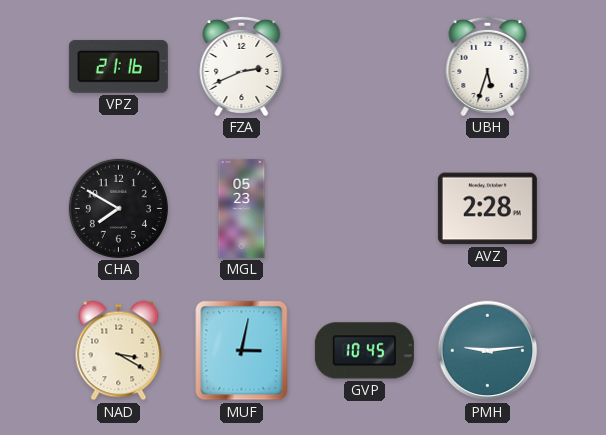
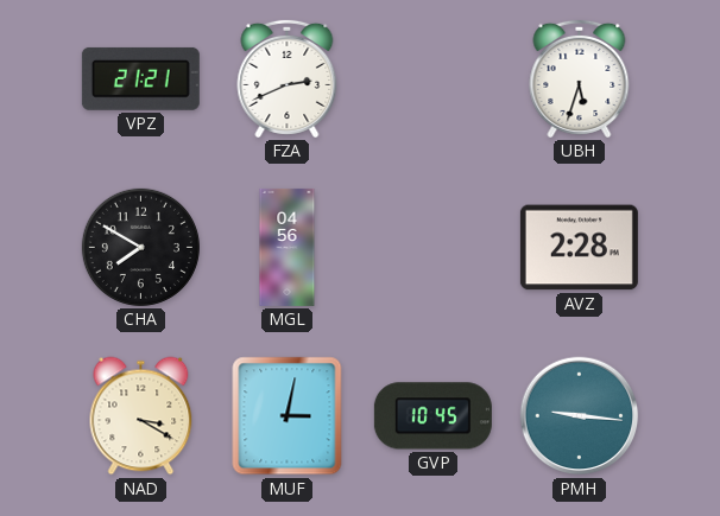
VPZ: 21:16 -> 21:21 (140, 78)
MGL: 05:23 -> 04:56 (288, 247)
PMH: 9:14 -> 9:16 (580, 416)
